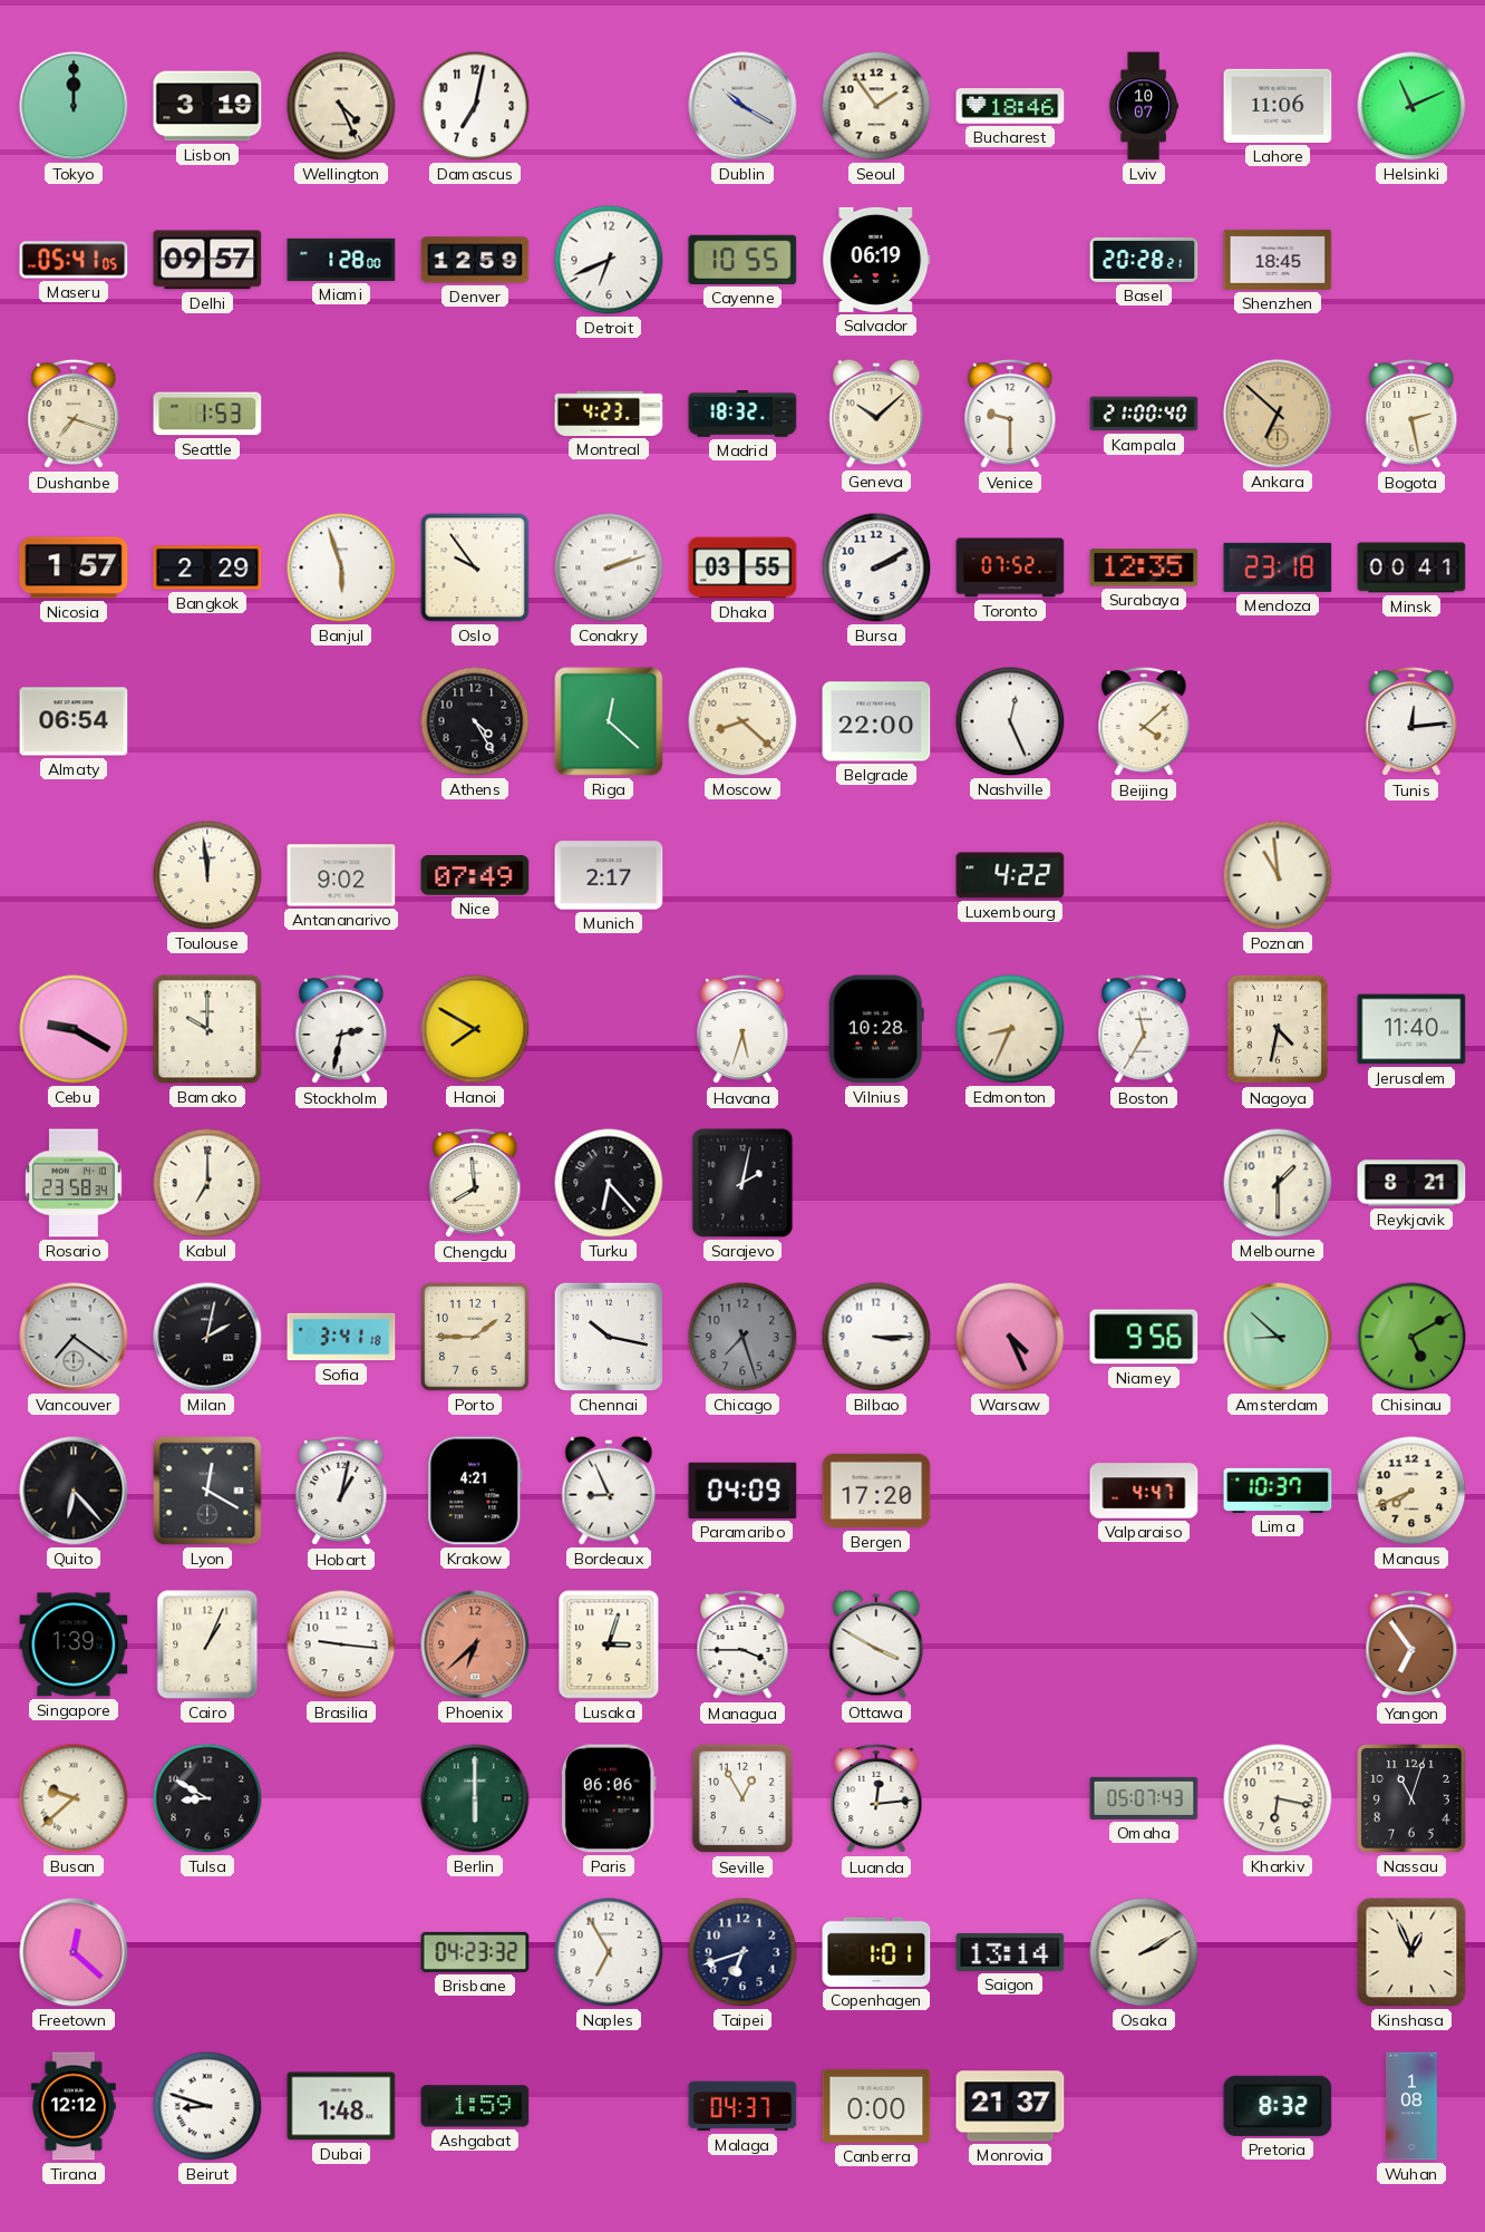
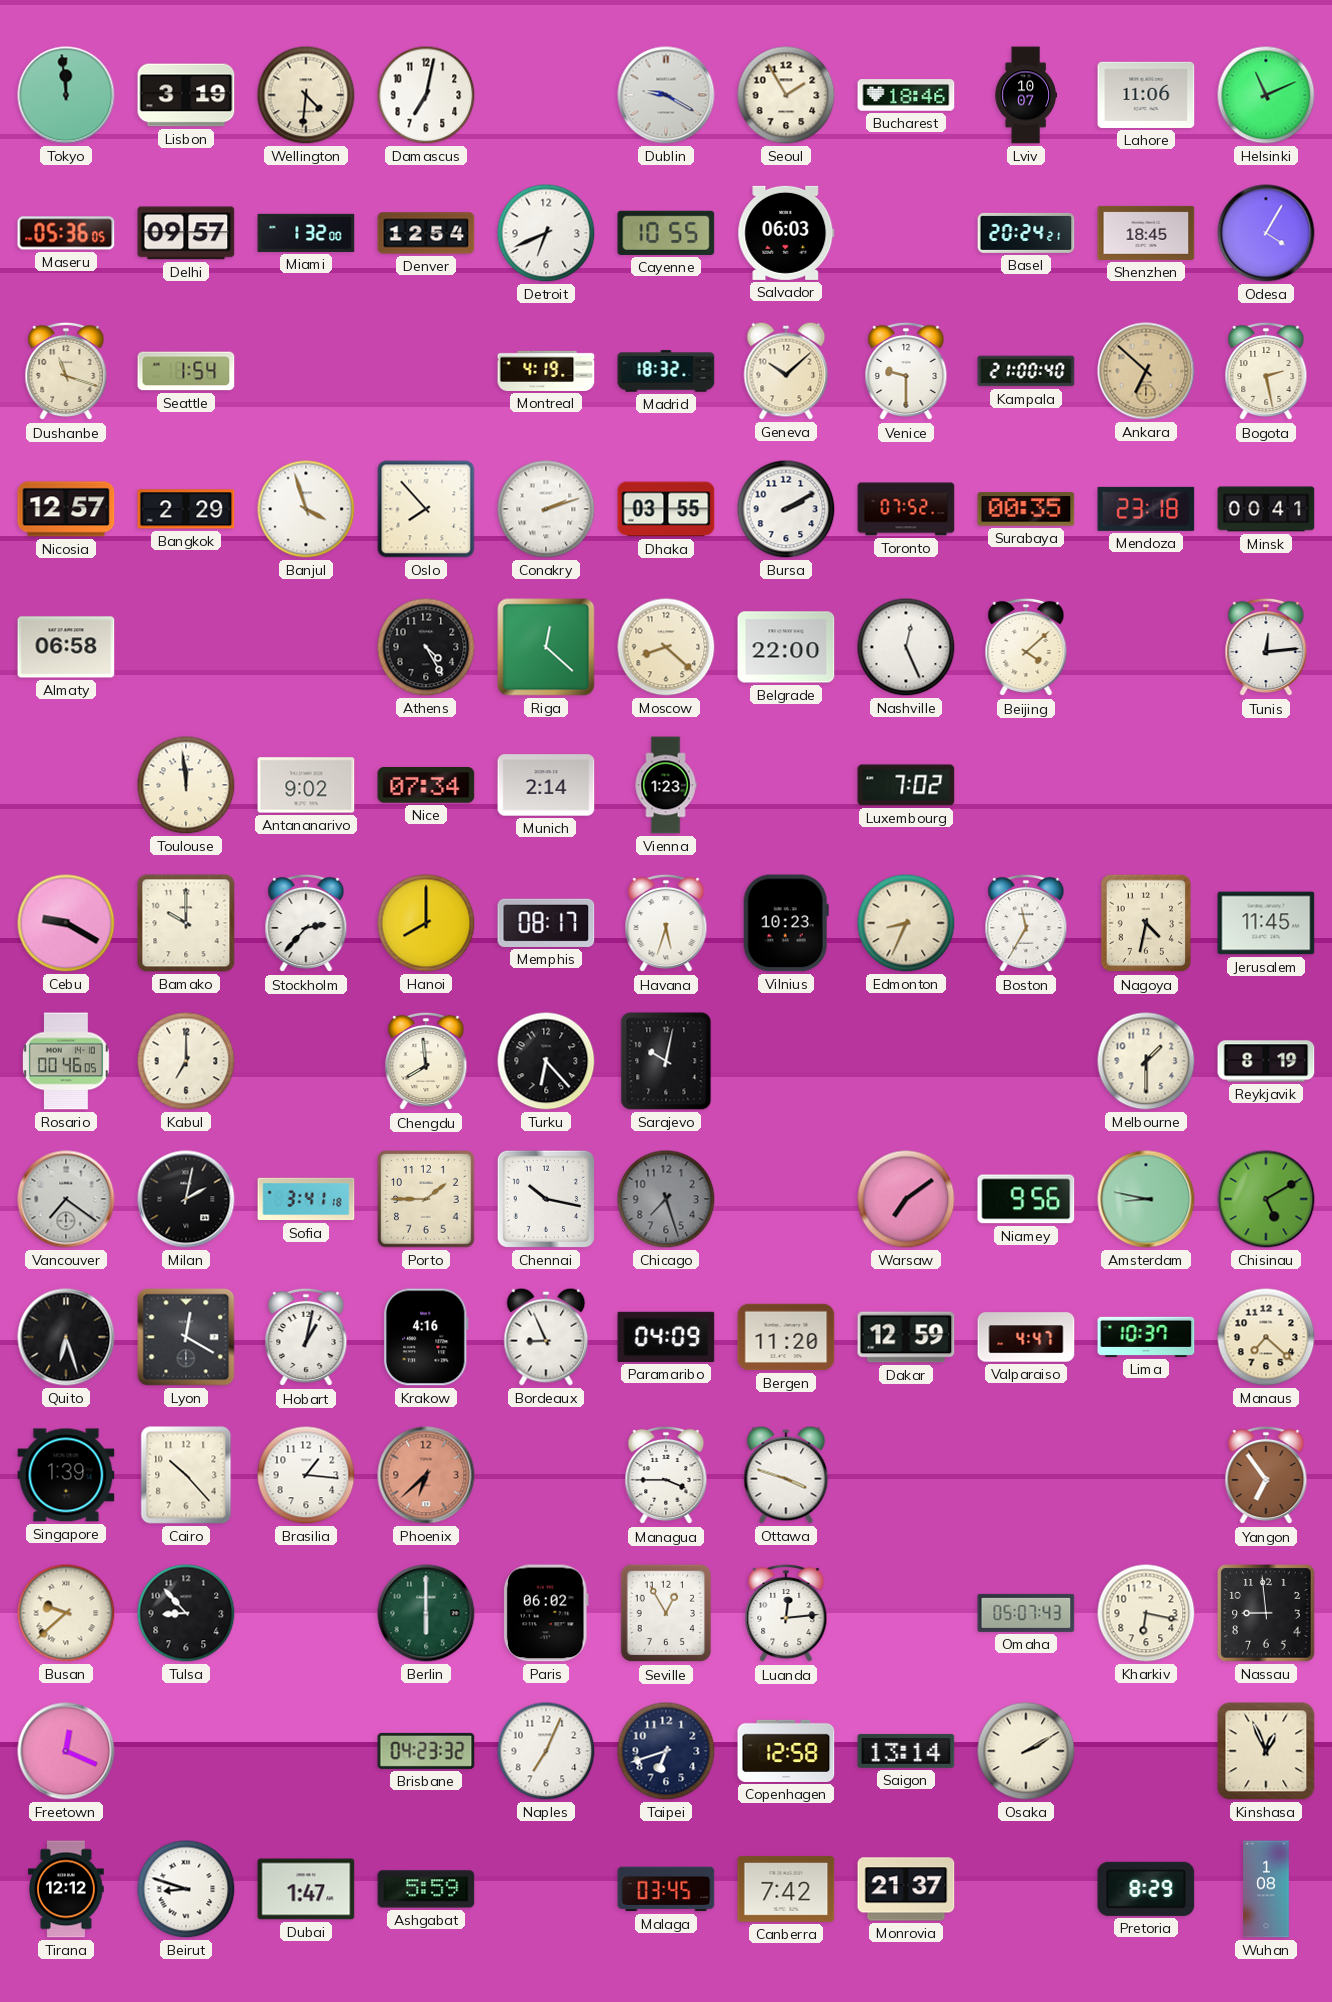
Tokyo: 12:00 -> 11:59 (66, 95)
Wellington: 4:26 -> 4:31 (306, 95)
Dublin: 10:20 -> 9:20 (666, 95)
Seoul: 1:54 -> 1:55 (786, 95)
Maseru: 05:41 -> 05:36 (66, 233)
Miami: 1:28 -> 1:32 (306, 233)
Denver: 12:59 -> 12:54 (426, 233)
Salvador: 06:19 -> 06:03 (786, 233)
Basel: 20:28 -> 20:24 (1026, 233)
Odesa: none -> 4:05 (1266, 233)
Dushanbe: 7:18 -> 11:18 (66, 371)
Seattle: 1:53 -> 1:54 (186, 371)
Montreal: 4:23 -> 4:19 (546, 371)
Nicosia: 1:57 -> 12:57 (66, 509)
Banjul: 5:57 -> 3:57 (306, 509)
Oslo: 9:54 -> 7:53 (426, 509)
Surabaya: 12:35 -> 00:35 (1026, 509)
Almaty: 06:54 -> 06:58 (66, 647)
Nice: 07:49 -> 07:34 (426, 785)
Munich: 2:17 -> 2:14 (546, 785)
Vienna: none -> 1:23 (666, 785)
Luxembourg: 4:22 -> 7:02 (906, 785)
Poznan: 10:59 -> none (1278, 875)
Stockholm: 2:32 -> 2:37 (306, 923)
Hanoi: 7:50 -> 8:00 (426, 923)
Memphis: none -> 08:17 (546, 923)
Vilnius: 10:28 -> 10:23 (786, 923)
Jerusalem: 11:40 -> 11:45 (1266, 923)
Rosario: 23:58 -> 00:46 (66, 1061)
Sarajevo: 2:02 -> 10:02 (666, 1061)
Reykjavik: 8:21 -> 8:19 (1266, 1061)
Bilbao: 3:15 -> none (876, 1337)
Warsaw: 4:26 -> 7:09 (906, 1199)
Amsterdam: 8:52 -> 8:47 (1146, 1199)
Quito: 6:23 -> 6:27 (66, 1337)
Krakow: 4:21 -> 4:16 (426, 1337)
Bergen: 17:20 -> 11:20 (786, 1337)
Dakar: none -> 12:59 (906, 1337)
Manaus: 7:41 -> 7:22 (1266, 1337)
Cairo: 1:04 -> 10:23 (186, 1475)
Brasilia: 9:16 -> 1:16 (306, 1475)
Lusaka: 3:03 -> none (609, 1644)
Ottawa: 3:50 -> 3:48 (786, 1475)
Tulsa: 8:50 -> 8:53 (186, 1613)
Paris: 06:06 -> 06:02 (546, 1613)
Nassau: 11:03 -> 8:59 (1266, 1613)
Freetown: 12:22 -> 12:19 (66, 1751)
Naples: 6:55 -> 7:04 (546, 1751)
Copenhagen: 1:01 -> 12:58 (786, 1751)
Dubai: 1:48 -> 1:47 (306, 1889)
Ashgabat: 1:59 -> 5:59 (426, 1889)
Malaga: 04:37 -> 03:45 (666, 1889)
Canberra: 0:00 -> 7:42 (786, 1889)
Pretoria: 8:32 -> 8:29 (1146, 1889)
